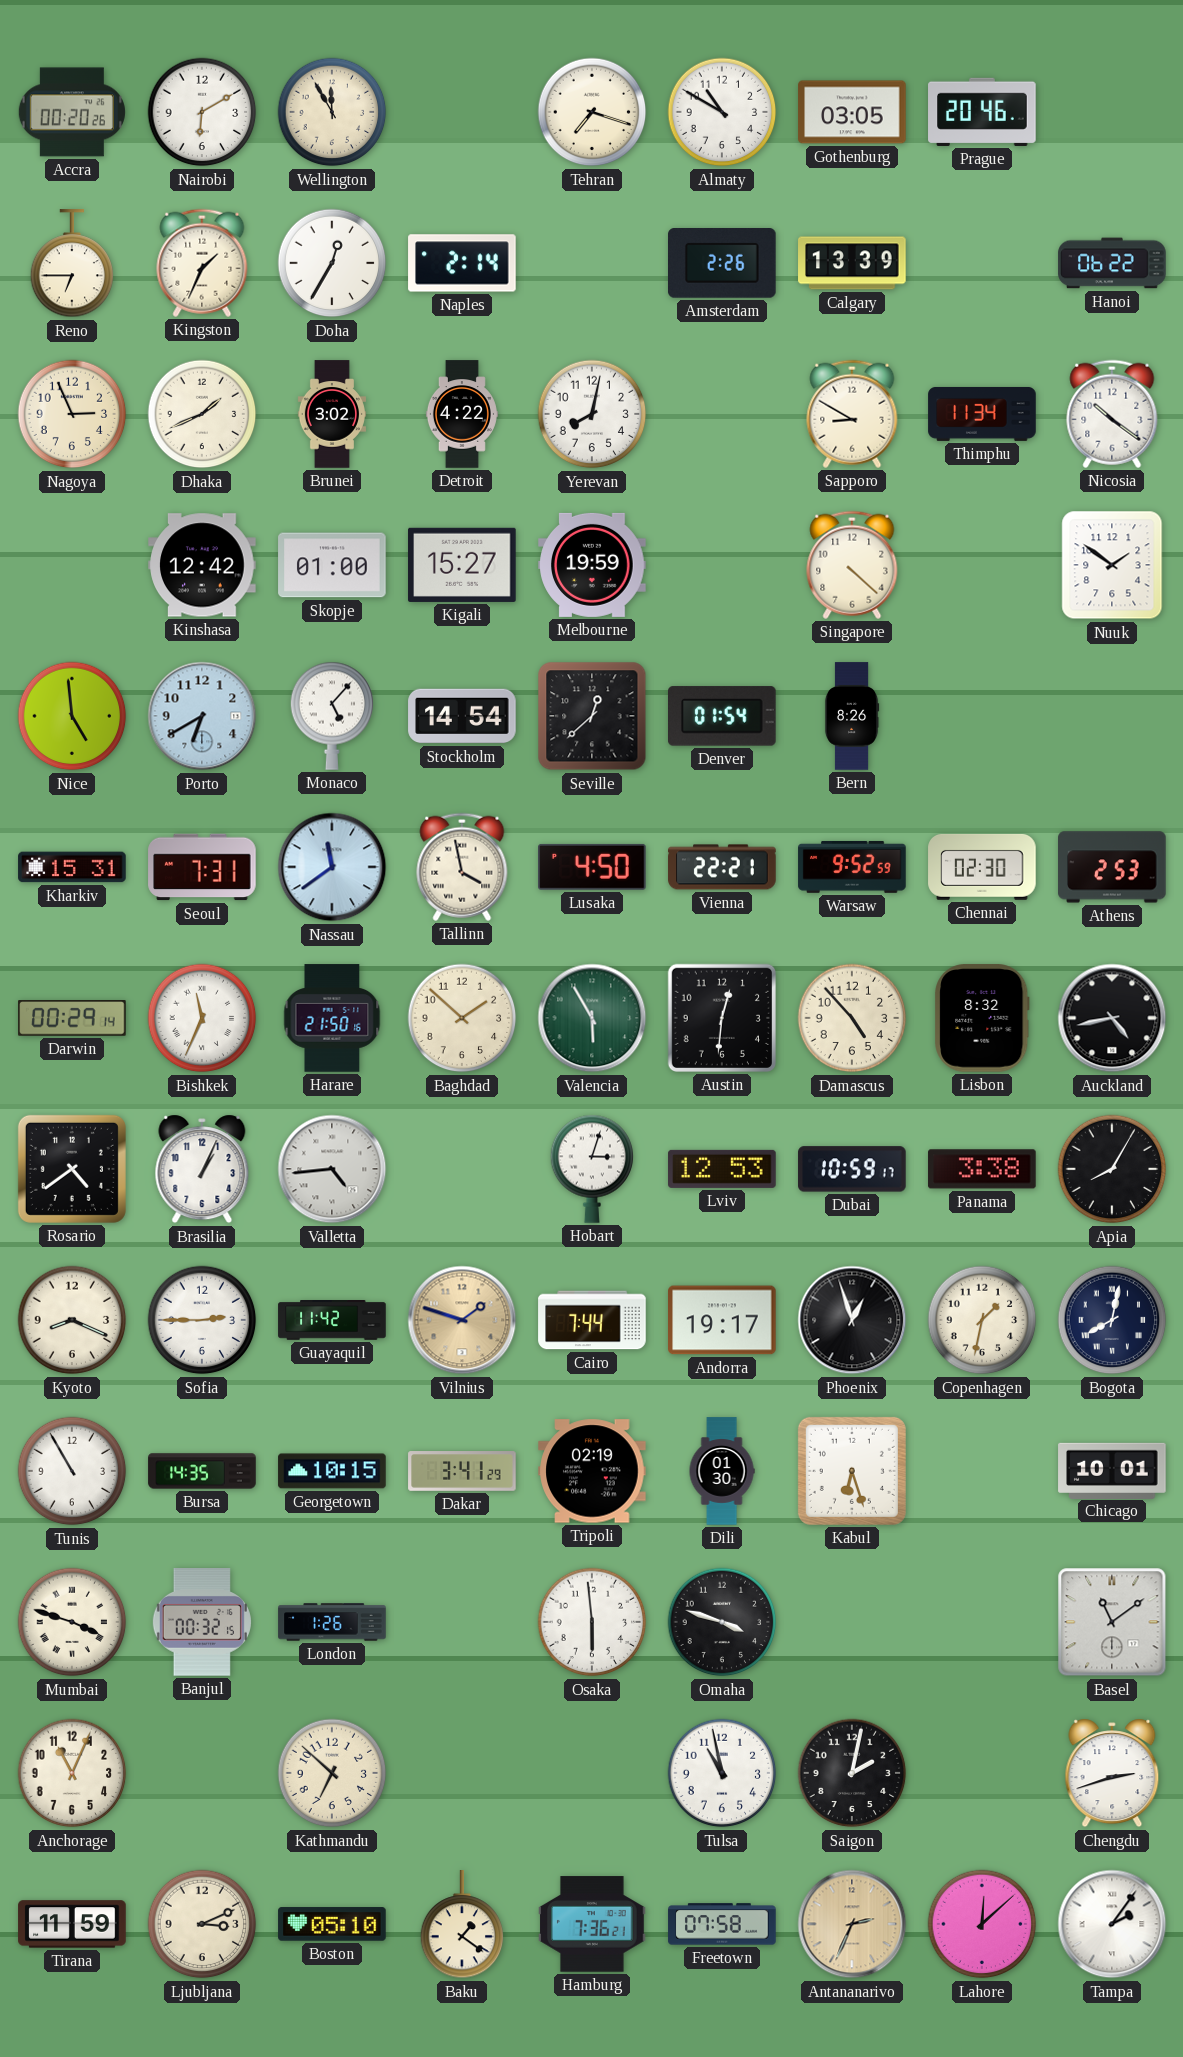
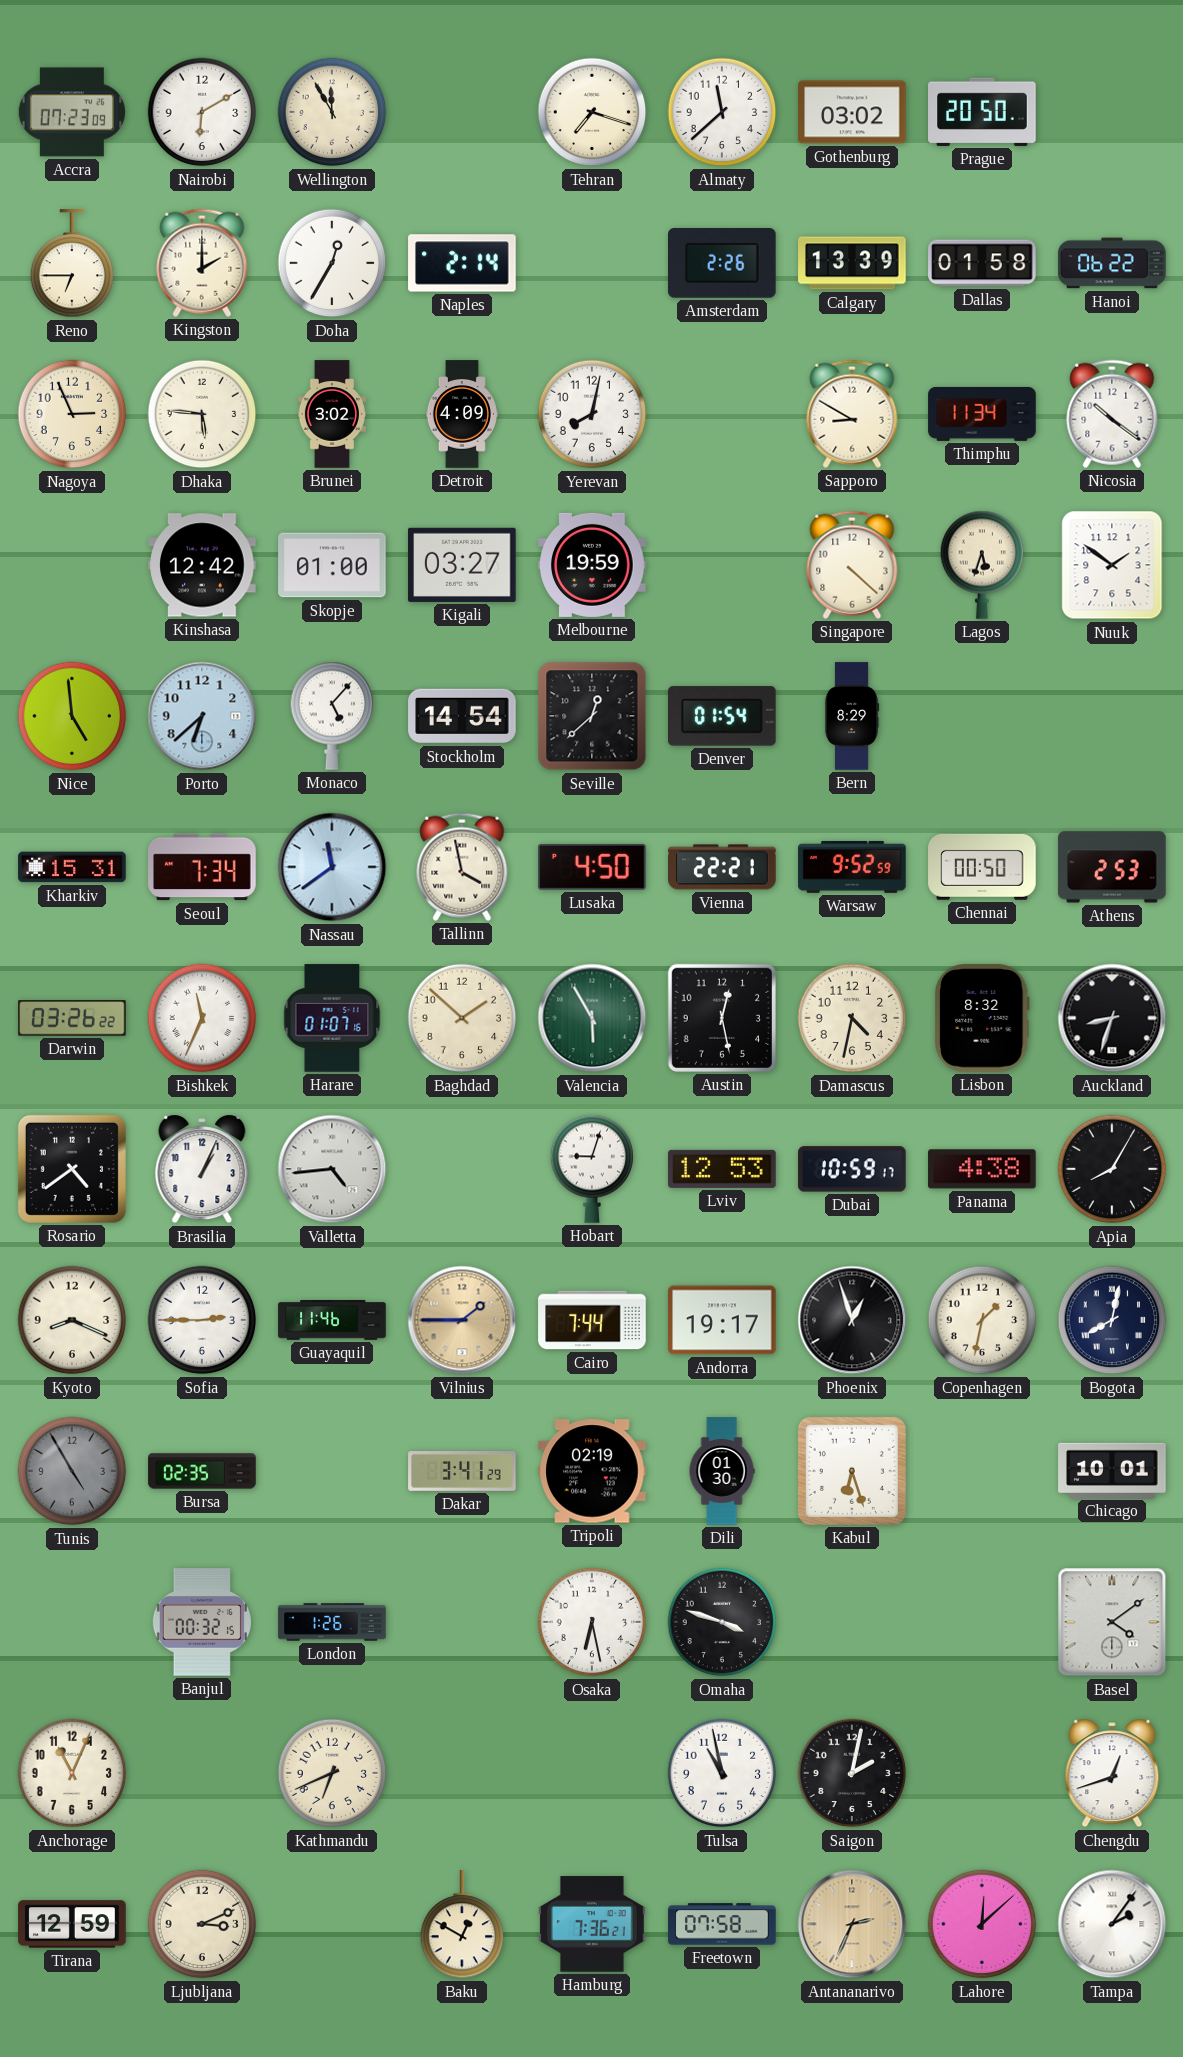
Accra: 00:20 -> 07:23 (72, 112)
Almaty: 10:50 -> 11:38 (722, 112)
Gothenburg: 03:05 -> 03:02 (852, 112)
Prague: 20:46 -> 20:50 (982, 112)
Kingston: 1:34 -> 2:00 (202, 263)
Dallas: none -> 01:58 (982, 263)
Dhaka: 1:41 -> 5:46 (202, 414)
Detroit: 4:22 -> 4:09 (462, 414)
Kigali: 15:27 -> 03:27 (462, 565)
Lagos: none -> 5:33 (982, 565)
Porto: 6:40 -> 6:38 (202, 716)
Bern: 8:26 -> 8:29 (852, 716)
Seoul: 7:31 -> 7:34 (202, 867)
Chennai: 02:30 -> 00:50 (982, 867)
Darwin: 00:29 -> 03:26 (72, 1018)
Harare: 21:50 -> 01:07 (332, 1018)
Austin: 12:31 -> 12:28 (722, 1018)
Damascus: 4:53 -> 4:32 (852, 1018)
Auckland: 4:43 -> 8:33 (1112, 1018)
Hobart: 3:03 -> 9:03 (592, 1169)
Panama: 3:38 -> 4:38 (982, 1169)
Guayaquil: 11:42 -> 11:46 (332, 1321)
Vilnius: 1:48 -> 1:45 (462, 1320)
Tunis: 10:55 -> 4:55 (72, 1471)
Tunis dial: white -> grey (72, 1471)
Bursa: 14:35 -> 02:35 (202, 1471)
Georgetown: 10:15 -> none (332, 1471)
Mumbai: 3:48 -> none (72, 1622)
Osaka: 5:59 -> 6:28 (592, 1622)
Basel: 11:09 -> 4:09 (1112, 1622)
Kathmandu: 6:52 -> 6:41 (332, 1773)
Chengdu: 2:42 -> 12:42 (1112, 1773)
Tirana: 11:59 -> 12:59 (72, 1924)
Boston: 05:10 -> none (332, 1924)
Baku: 1:21 -> 12:50 (462, 1925)
